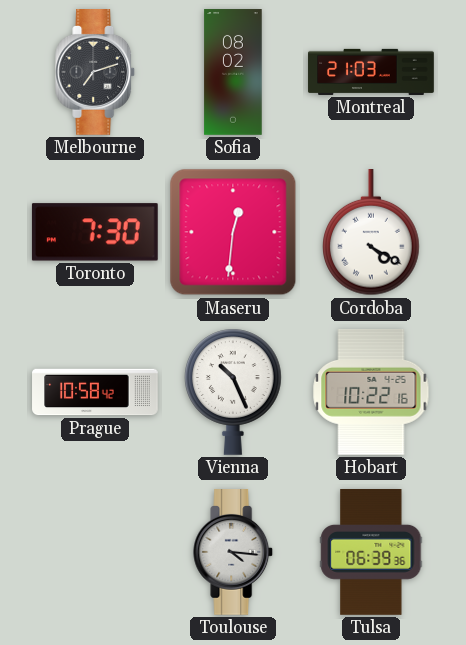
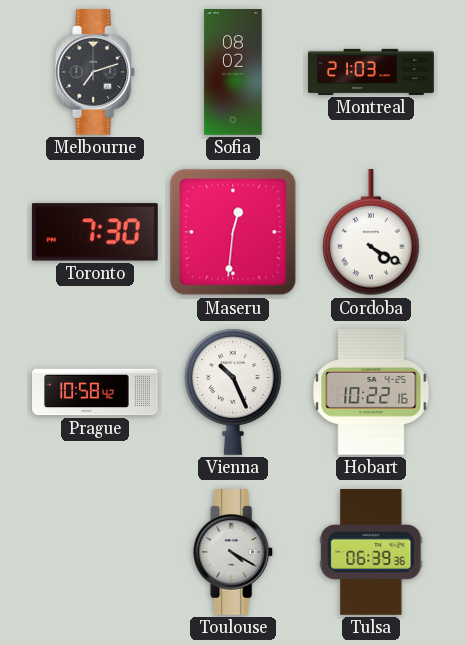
Toulouse: 4:16 -> 4:20 (234, 553)
